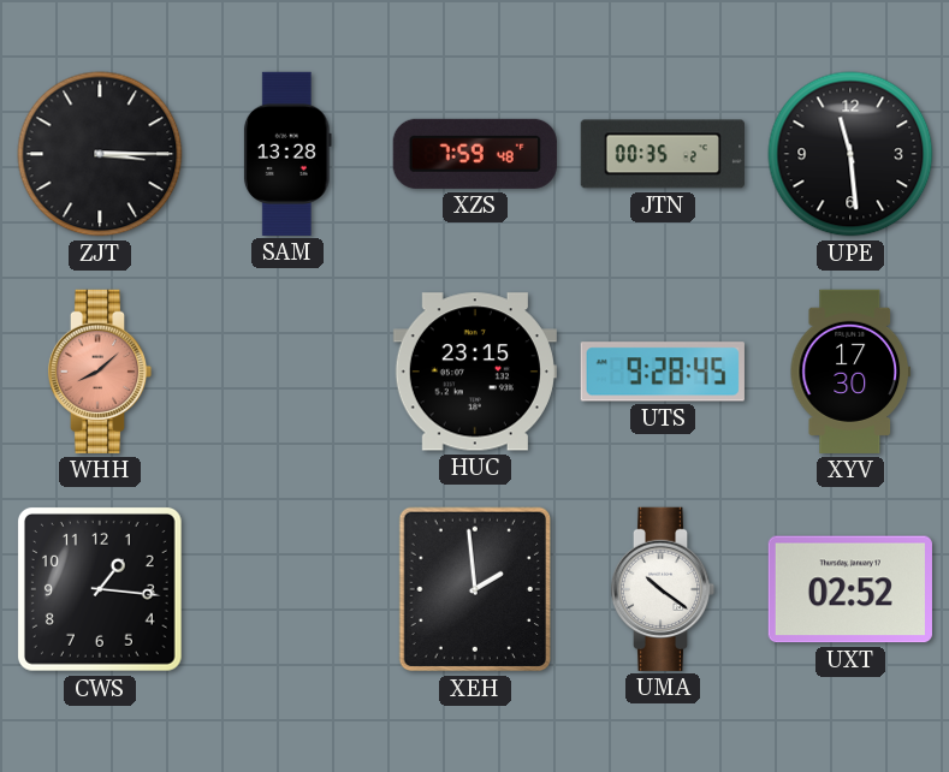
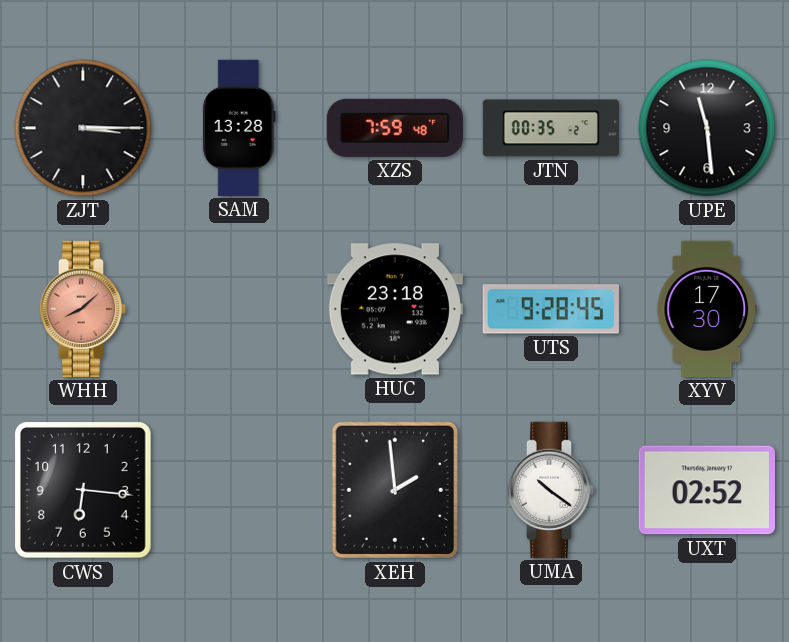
HUC: 23:15 -> 23:18 (395, 309)
CWS: 1:16 -> 6:16 (83, 490)
